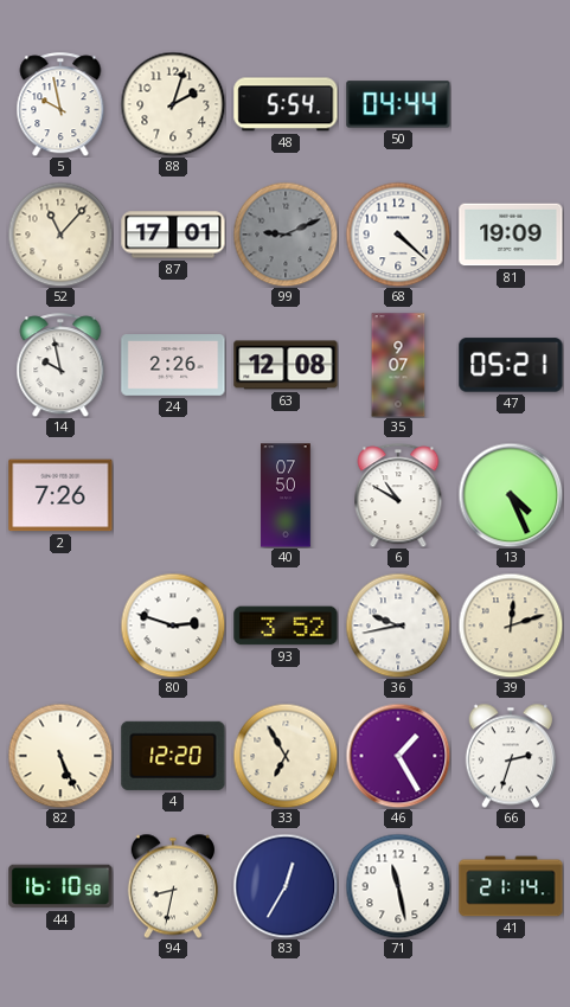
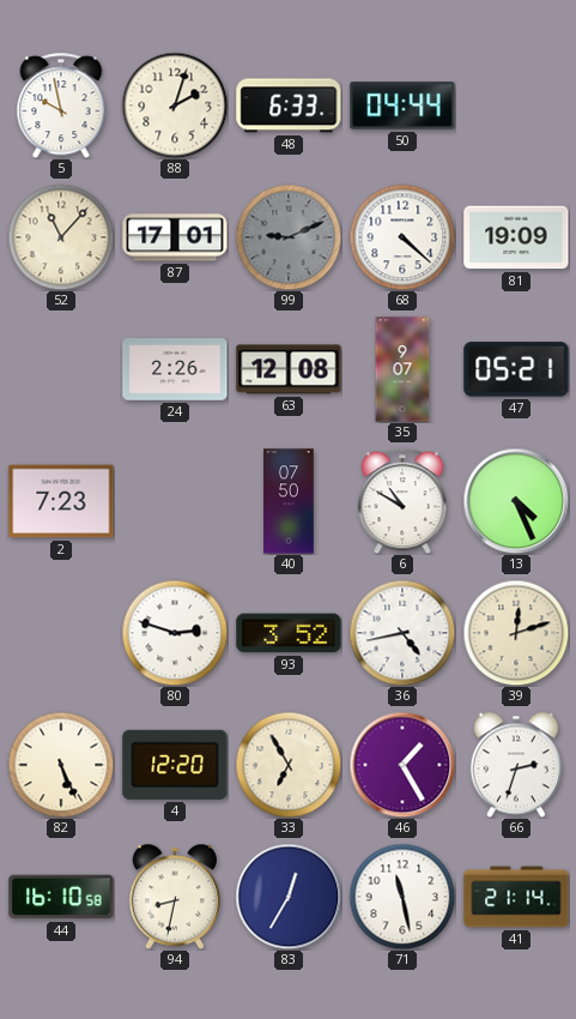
48: 5:54 -> 6:33 (289, 105)
14: 9:58 -> none (60, 365)
2: 7:26 -> 7:23 (61, 501)
36: 9:43 -> 4:43 (402, 633)
